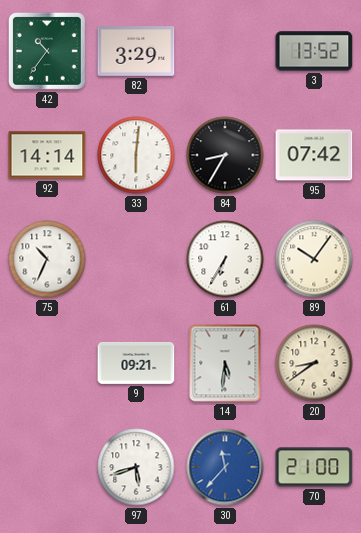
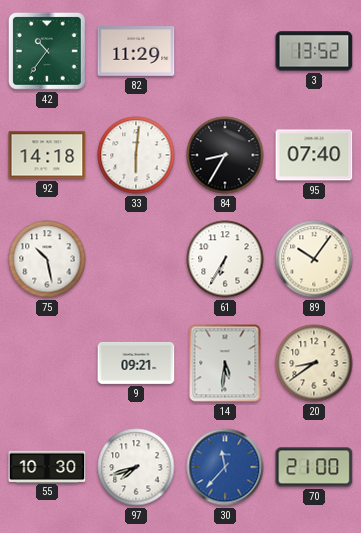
82: 3:29 -> 11:29 (136, 52)
92: 14:14 -> 14:18 (47, 155)
95: 07:42 -> 07:40 (314, 155)
75: 10:34 -> 10:28 (47, 259)
55: none -> 10:30 (47, 466)
97: 5:42 -> 7:42 (136, 467)
